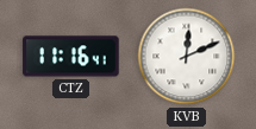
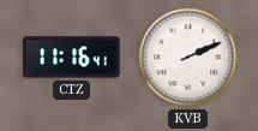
KVB: 12:11 -> 2:11 (188, 58)
